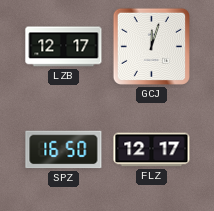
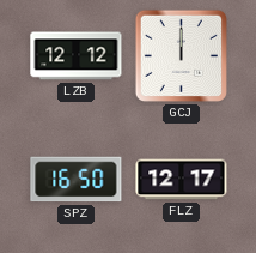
LZB: 12:17 -> 12:12 (77, 56)
GCJ: 12:03 -> 12:00 (181, 55)
